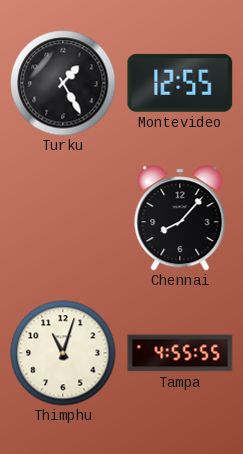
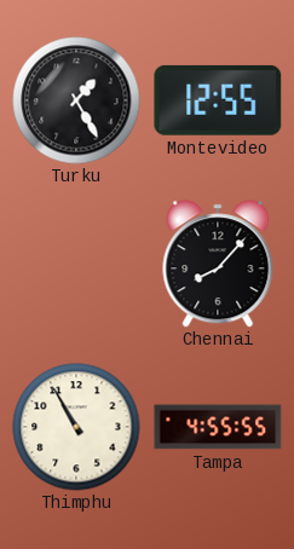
Thimphu: 11:03 -> 10:55 (76, 427)
